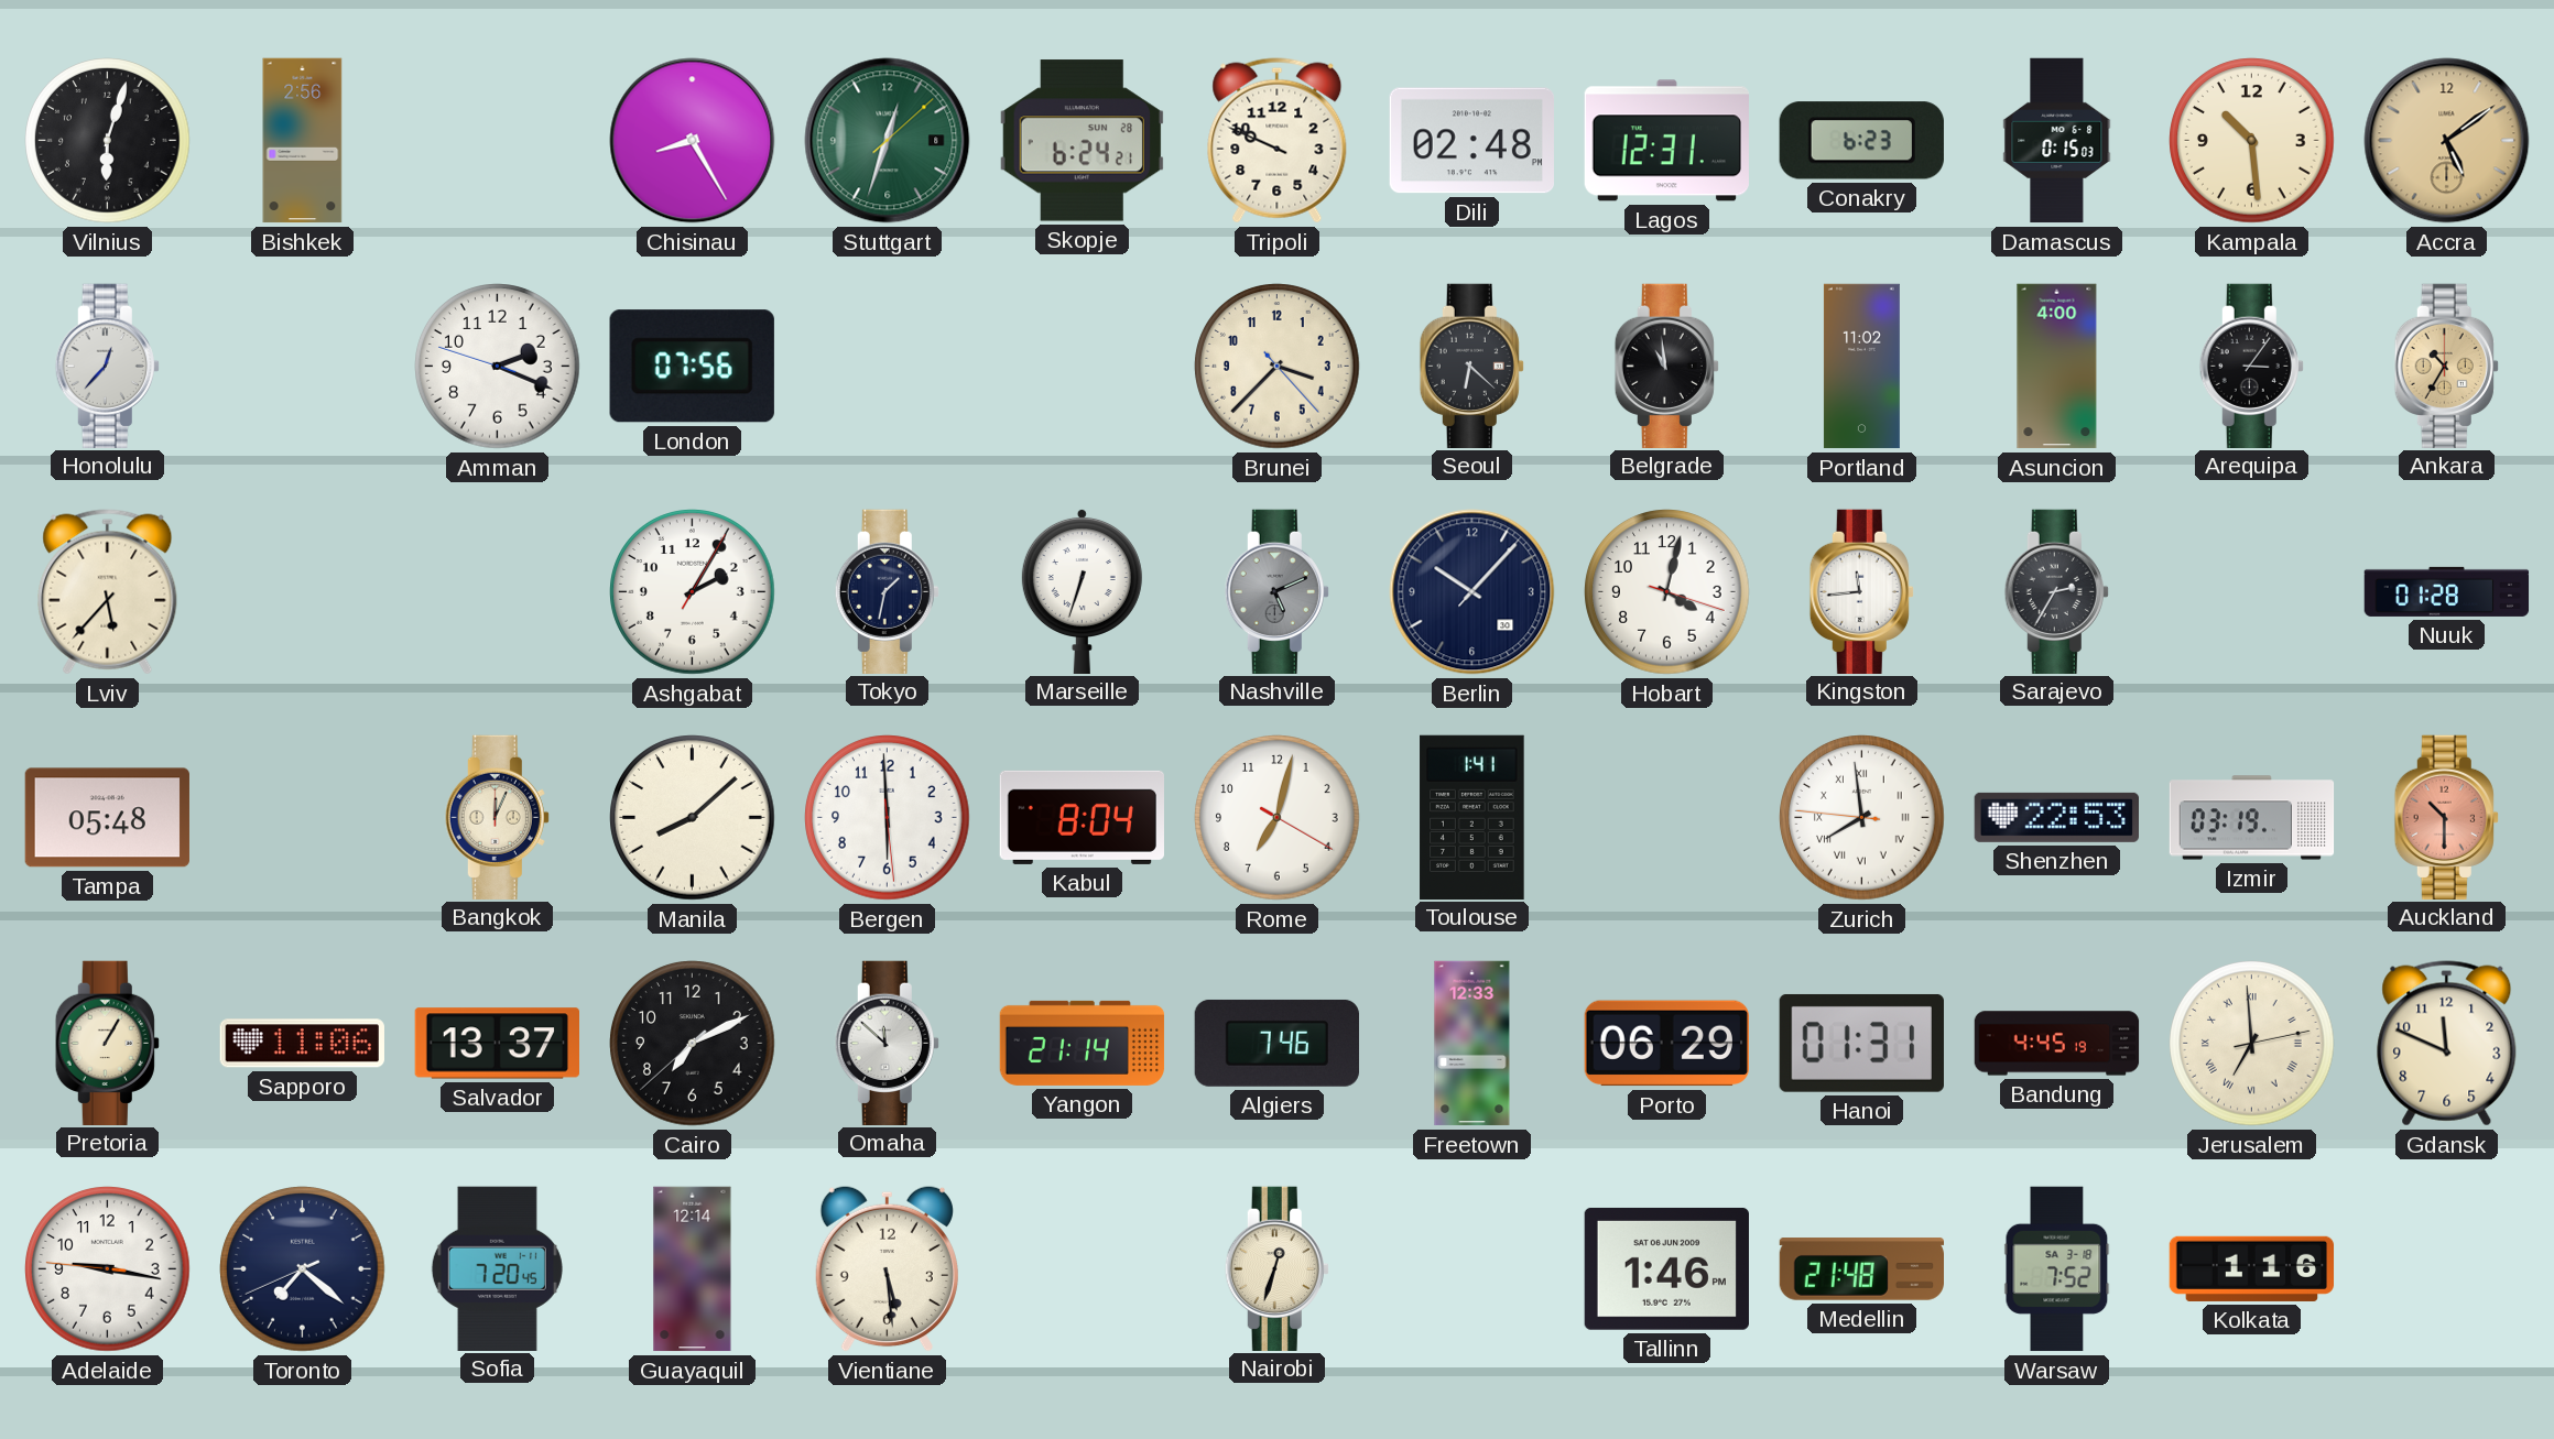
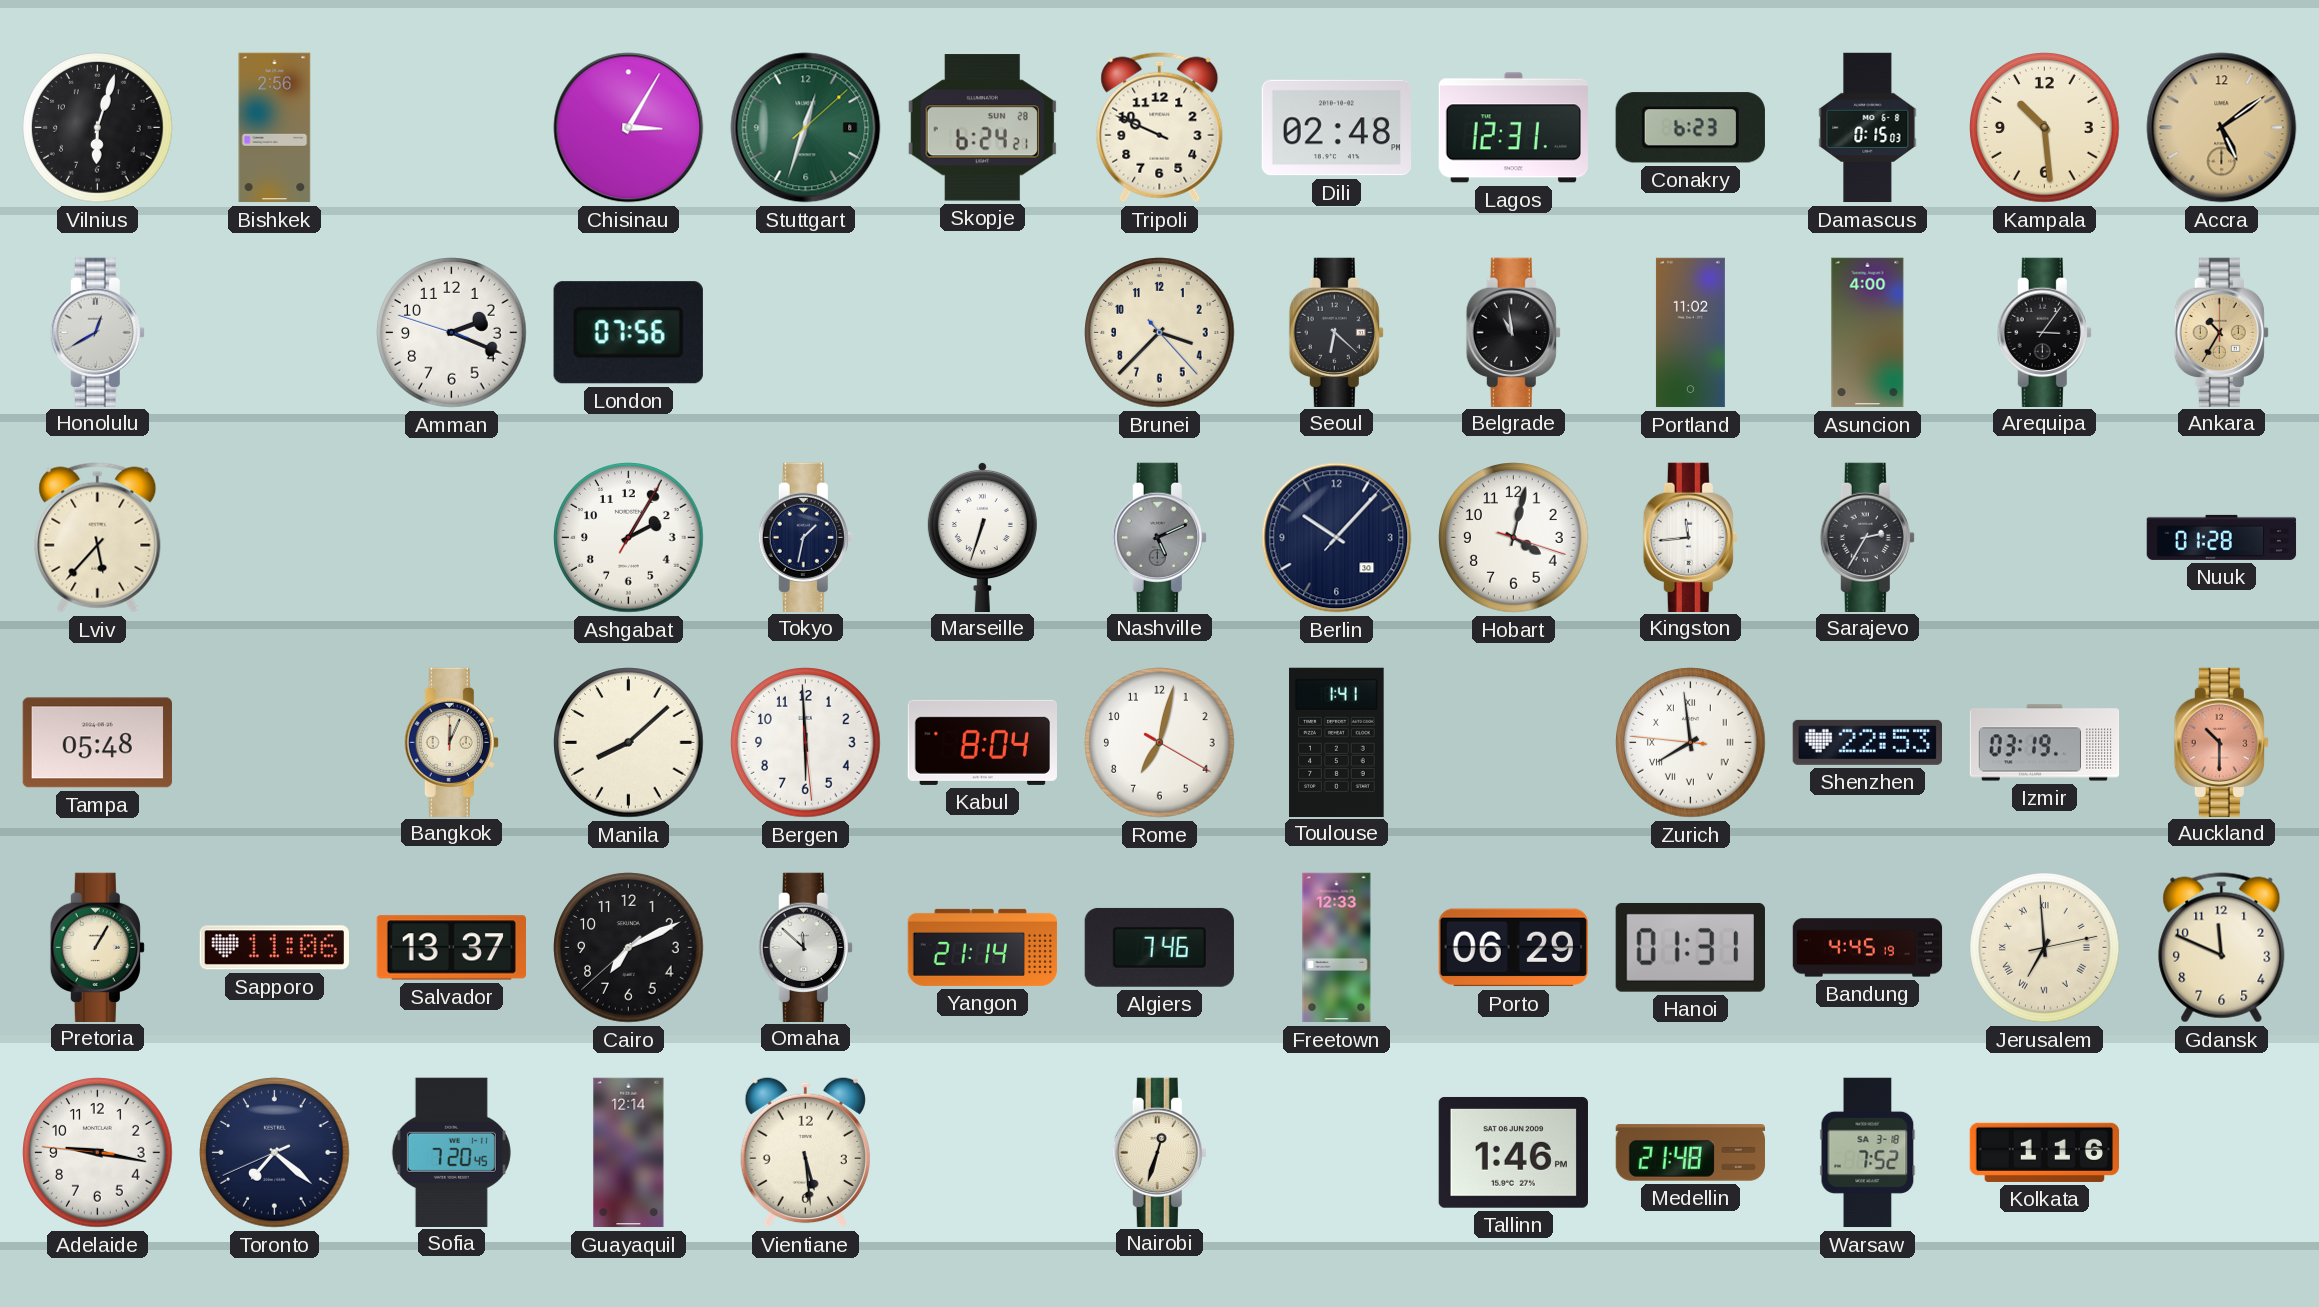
Chisinau: 8:25 -> 3:05 (629, 128)
Honolulu: 12:37 -> 12:40 (97, 332)
